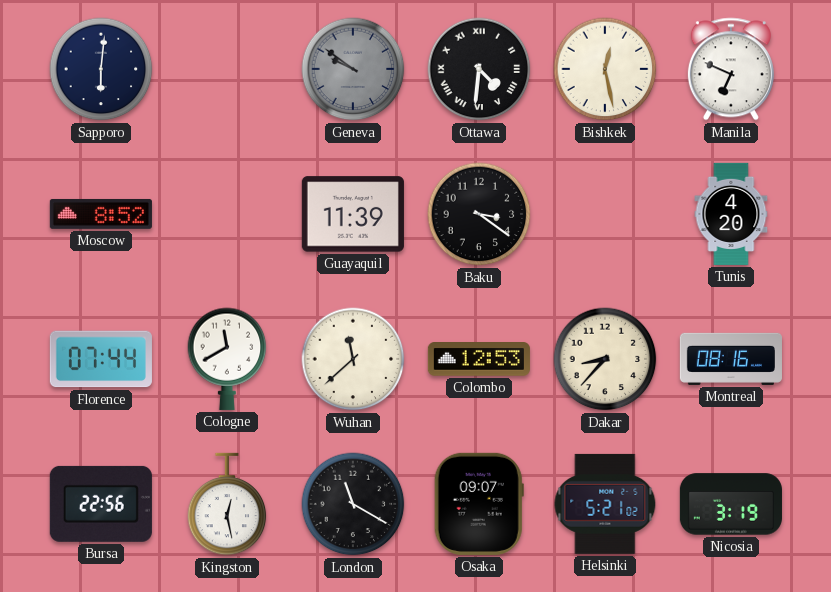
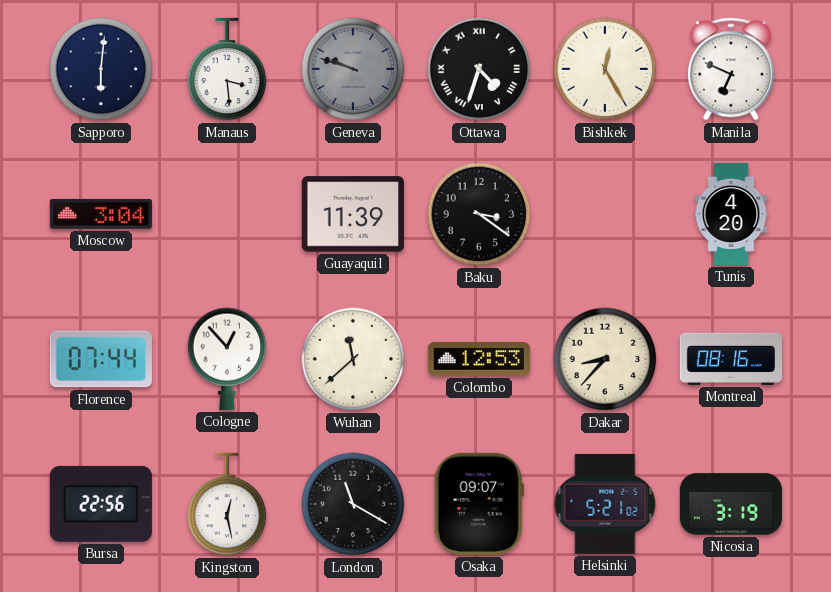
Manaus: none -> 3:29 (227, 69)
Geneva: 9:51 -> 9:48 (353, 69)
Ottawa: 4:31 -> 4:33 (479, 69)
Bishkek: 12:28 -> 12:25 (605, 69)
Moscow: 8:52 -> 3:04 (101, 214)
Cologne: 11:40 -> 12:53 (227, 359)
